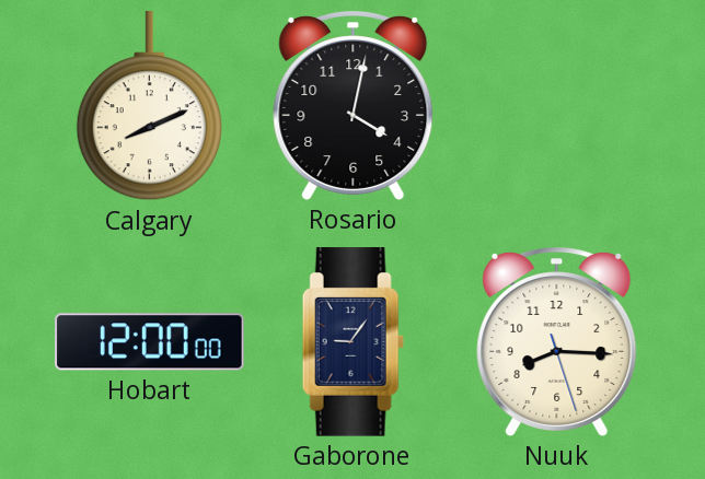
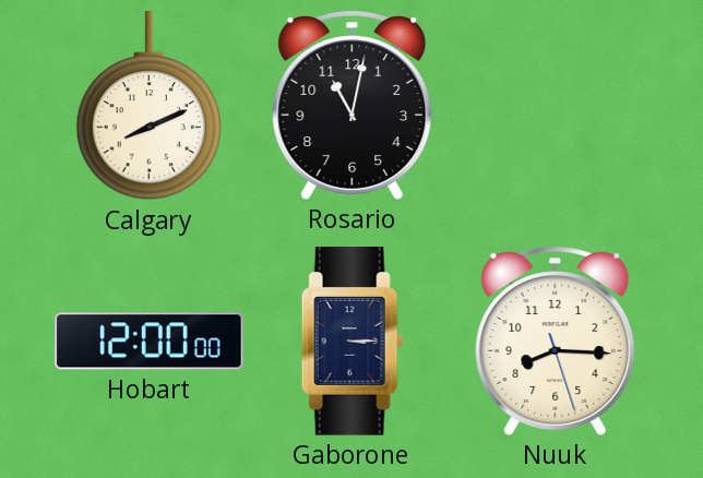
Rosario: 4:02 -> 11:02 (353, 105)
Gaborone: 9:06 -> 3:15 (352, 342)
